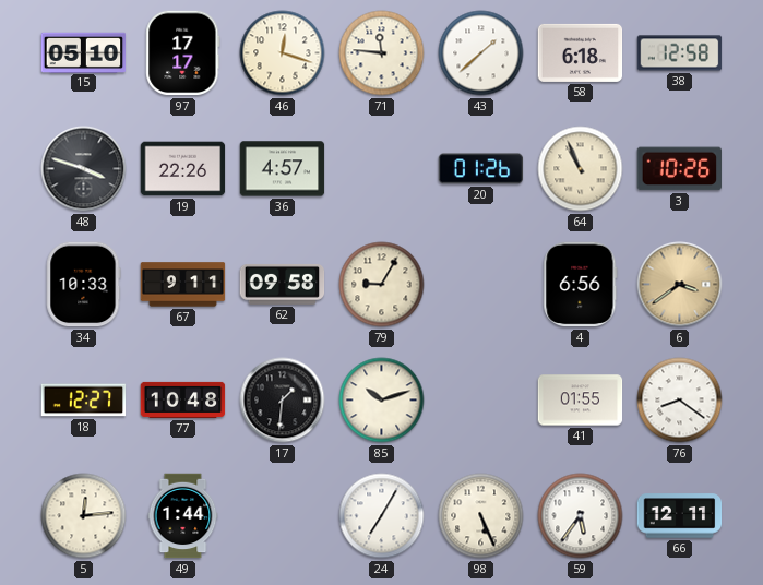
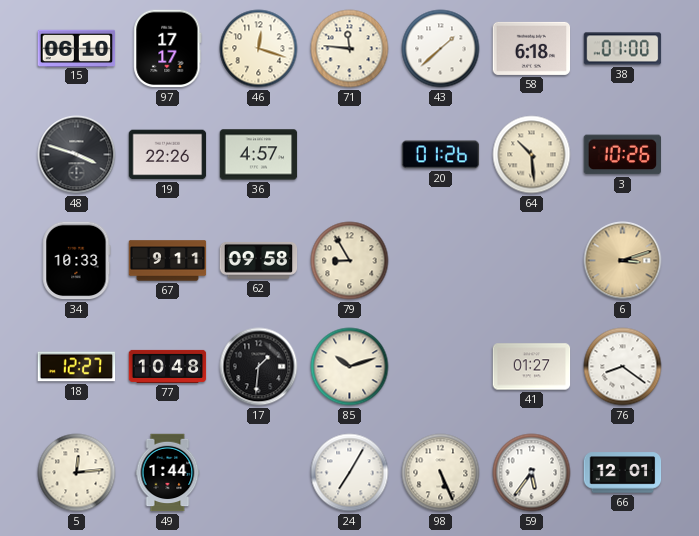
15: 05:10 -> 06:10 (77, 48)
38: 12:58 -> 01:00 (623, 49)
64: 10:56 -> 10:29 (532, 155)
79: 9:05 -> 8:55 (350, 261)
4: 6:56 -> none (581, 285)
6: 3:39 -> 3:12 (623, 261)
41: 01:55 -> 01:27 (532, 367)
66: 12:11 -> 12:01 (623, 473)
